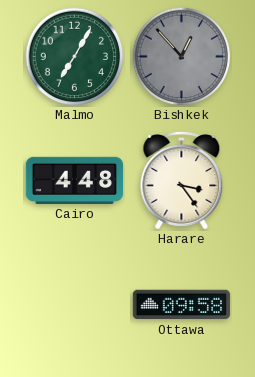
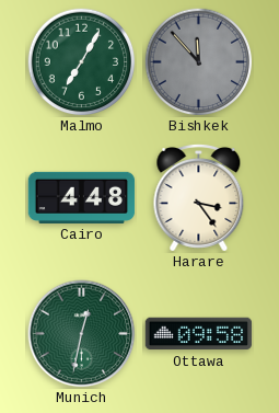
Bishkek: 12:53 -> 11:53 (199, 62)
Munich: none -> 12:32 (82, 334)
